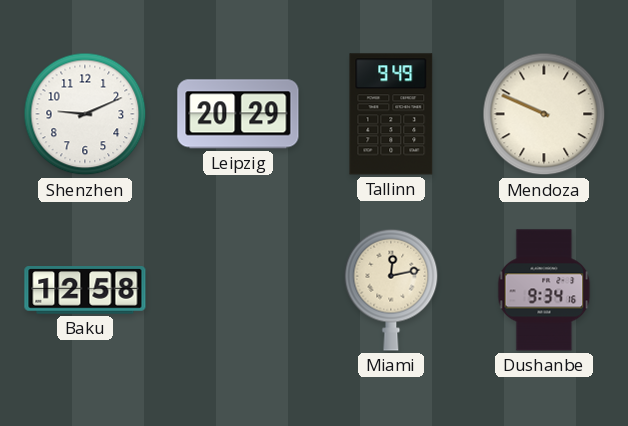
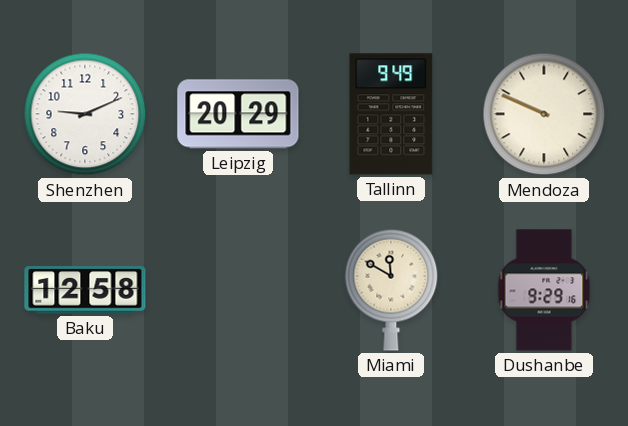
Miami: 12:13 -> 11:50 (391, 290)
Dushanbe: 9:34 -> 9:29 (544, 290)
